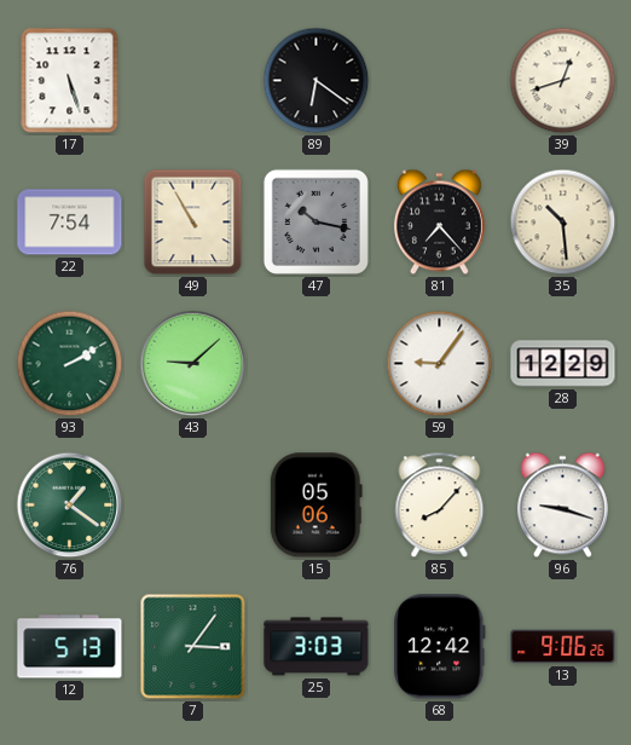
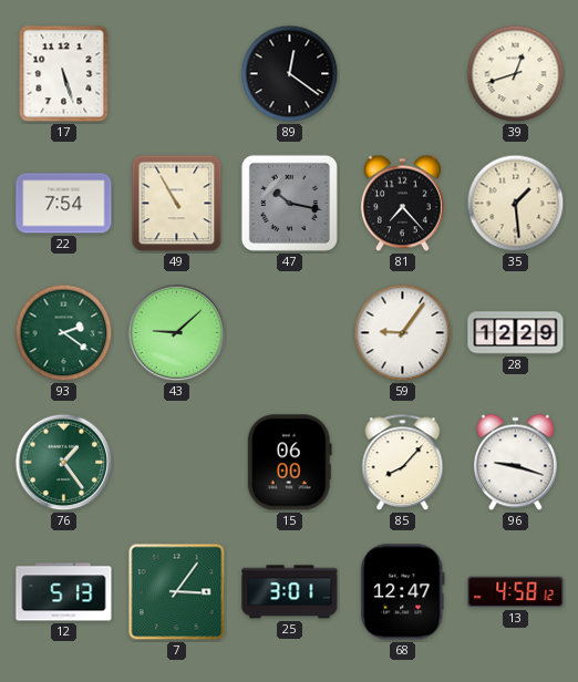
89: 6:21 -> 12:21 (290, 74)
35: 10:29 -> 1:29 (516, 204)
93: 2:10 -> 2:21 (64, 333)
76: 1:21 -> 1:24 (64, 463)
15: 05:06 -> 06:00 (289, 463)
25: 3:03 -> 3:01 (290, 592)
68: 12:42 -> 12:47 (403, 592)
13: 9:06 -> 4:58 (516, 592)
